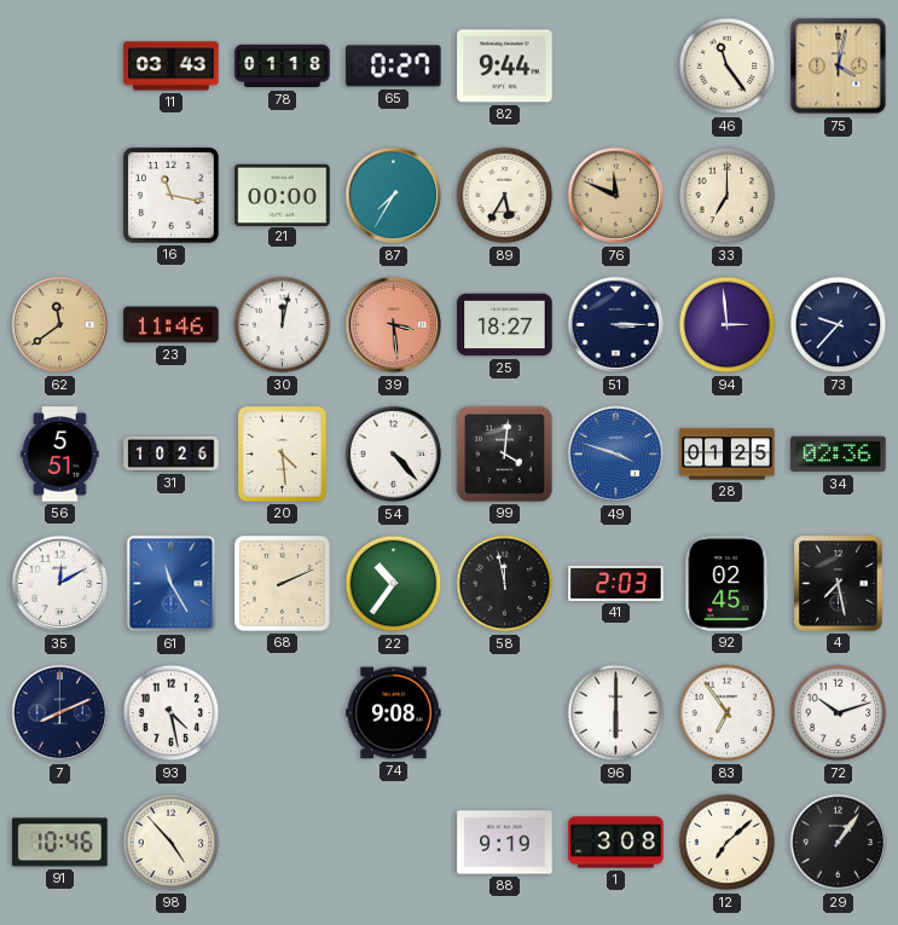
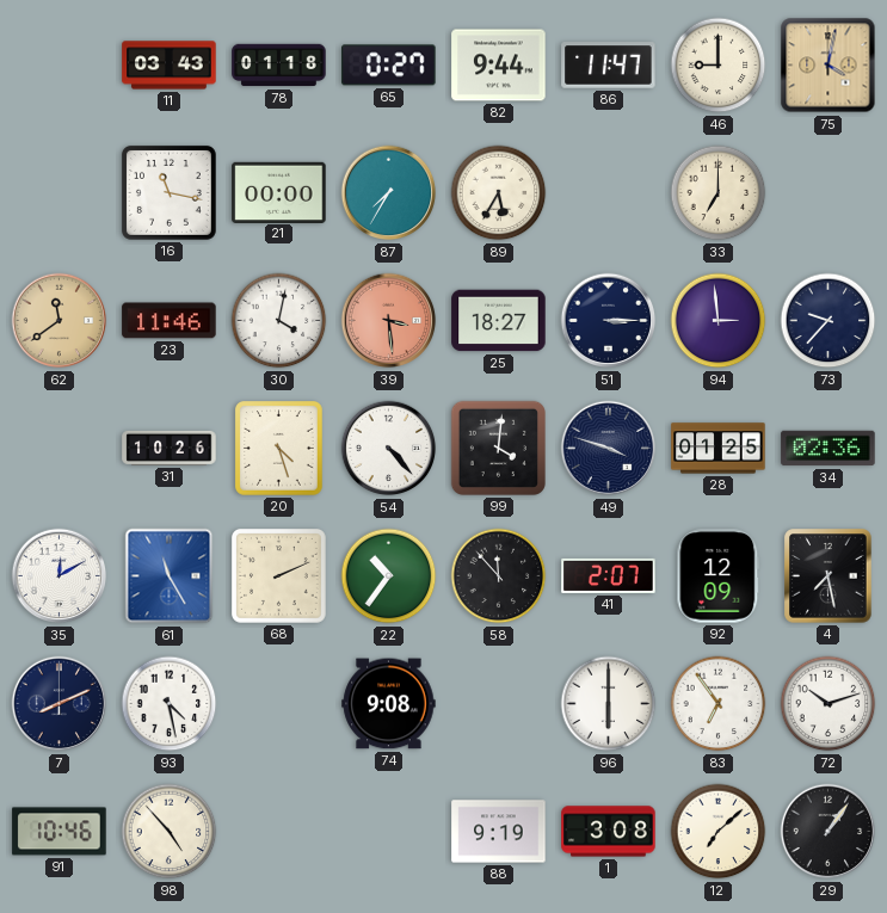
86: none -> 11:47 (609, 66)
46: 11:24 -> 9:00 (719, 66)
76: 11:49 -> none (616, 196)
30: 12:02 -> 4:02 (279, 321)
56: 5:51 -> none (60, 455)
20: 4:29 -> 4:27 (279, 449)
49 dial: blue -> navy (609, 449)
58: 11:58 -> 11:53 (499, 576)
41: 2:03 -> 2:07 (609, 575)
92: 02:45 -> 12:09 (719, 576)
